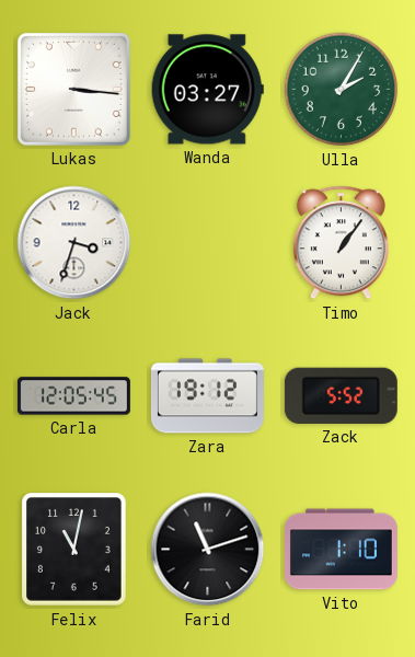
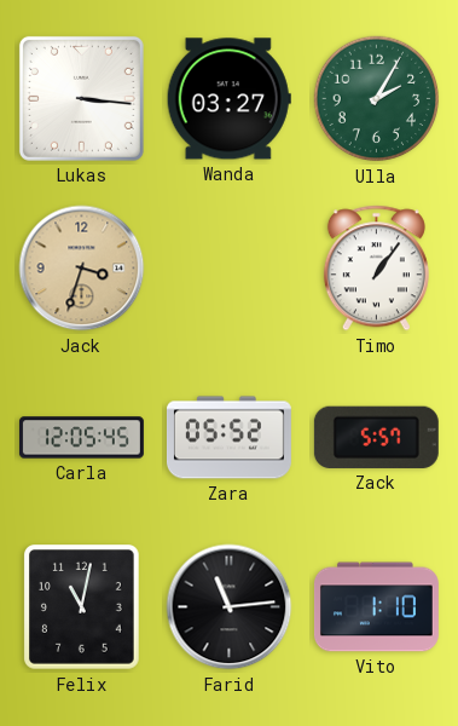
Jack dial: white -> champagne (82, 269)
Zara: 19:12 -> 05:52 (228, 438)
Zack: 5:52 -> 5:57 (376, 437)
Farid: 11:12 -> 11:14 (230, 607)
